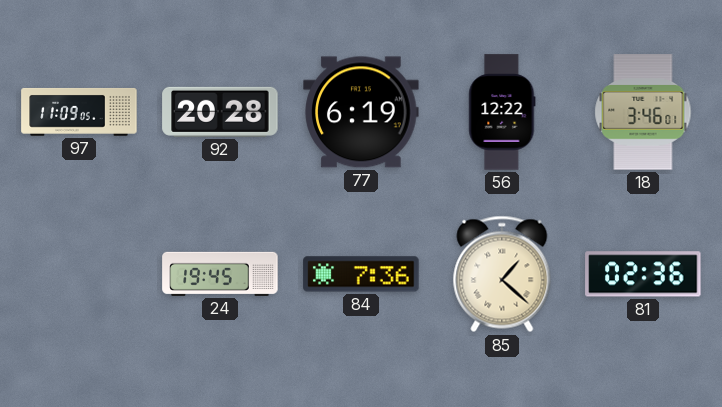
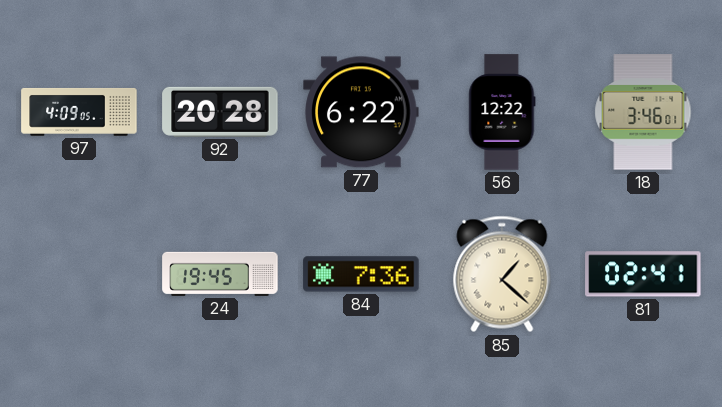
97: 11:09 -> 4:09 (79, 112)
77: 6:19 -> 6:22 (361, 112)
81: 02:36 -> 02:41 (643, 274)
